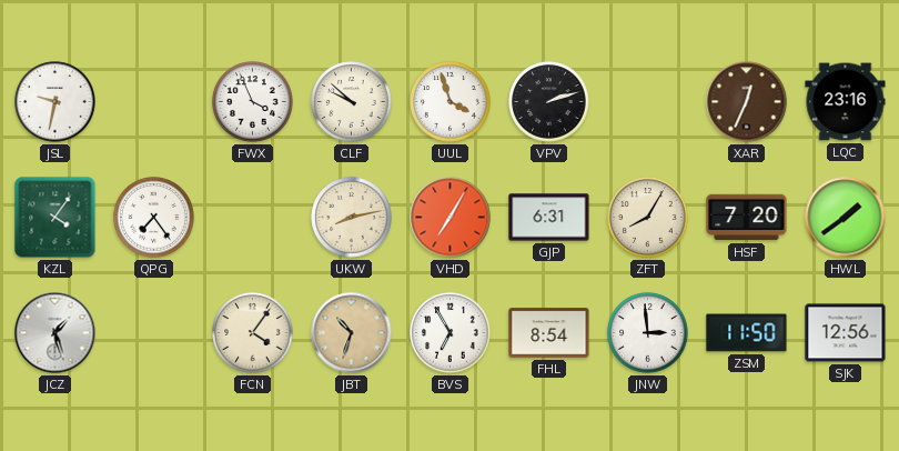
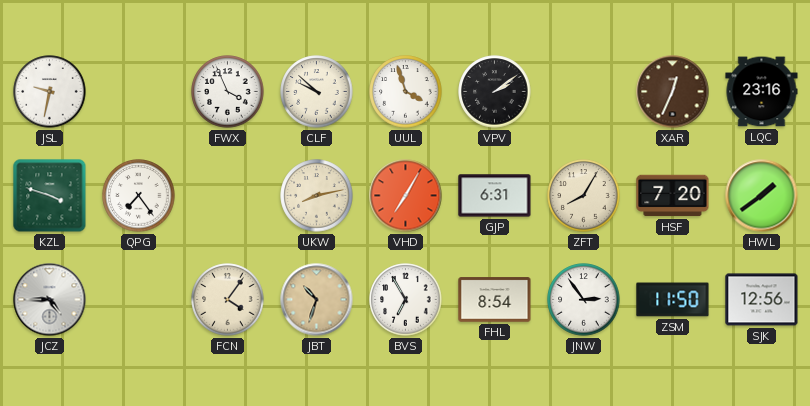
VPV: 2:12 -> 2:09 (495, 92)
KZL: 4:06 -> 3:48 (50, 196)
JCZ: 1:27 -> 4:45 (50, 300)
JNW: 2:59 -> 2:54 (584, 300)
